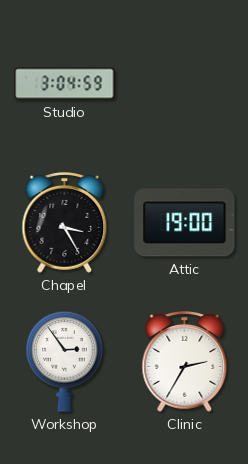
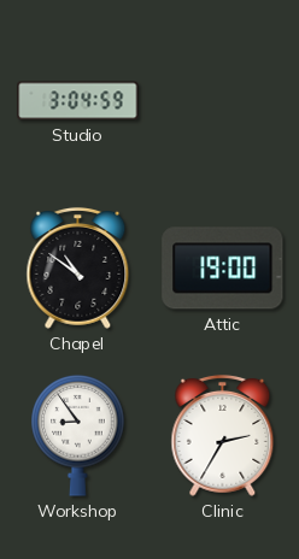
Chapel: 3:25 -> 10:51 (78, 267)
Workshop: 2:54 -> 8:54 (78, 435)
